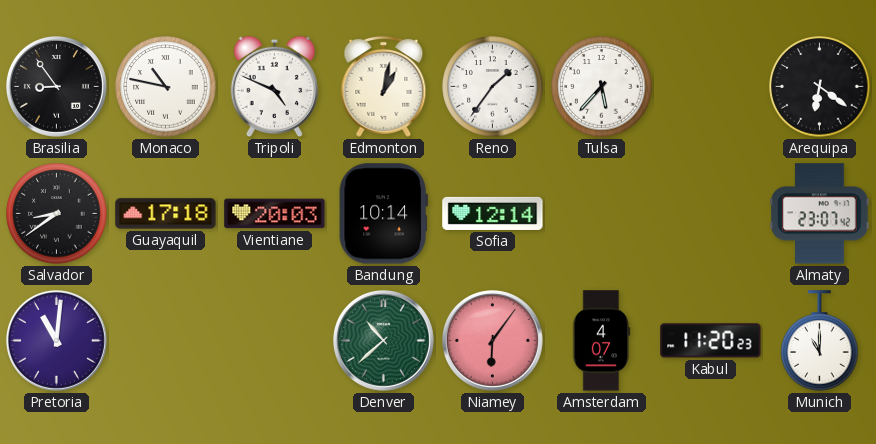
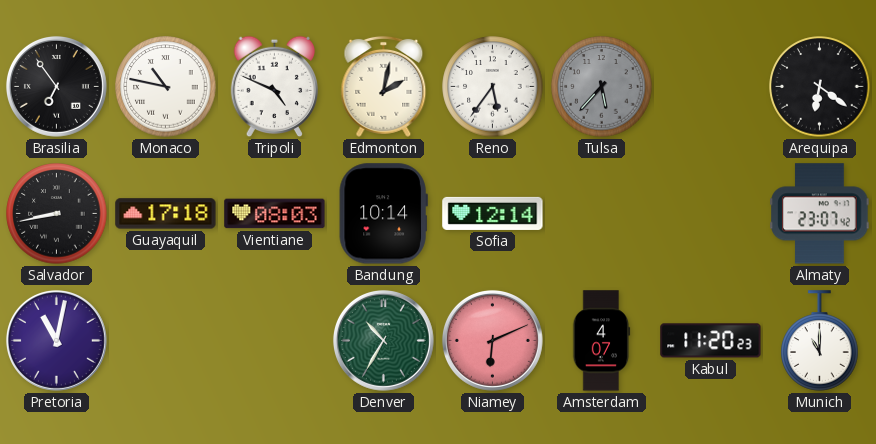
Brasilia: 8:54 -> 6:54 (56, 86)
Edmonton: 1:02 -> 2:02 (384, 86)
Reno: 1:36 -> 5:36 (493, 87)
Tulsa dial: white -> grey (602, 87)
Salvador: 8:39 -> 8:43 (57, 214)
Vientiane: 20:03 -> 08:03 (275, 214)
Pretoria: 11:01 -> 11:02 (56, 340)
Denver: 10:38 -> 10:35 (383, 340)
Niamey: 6:06 -> 6:11 (492, 340)
